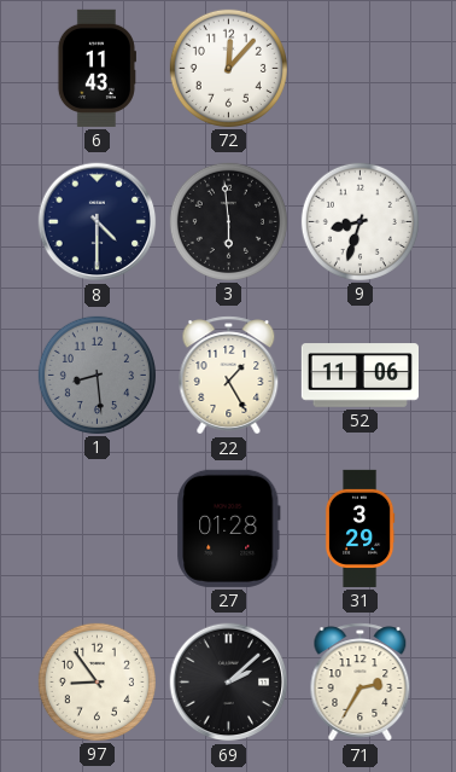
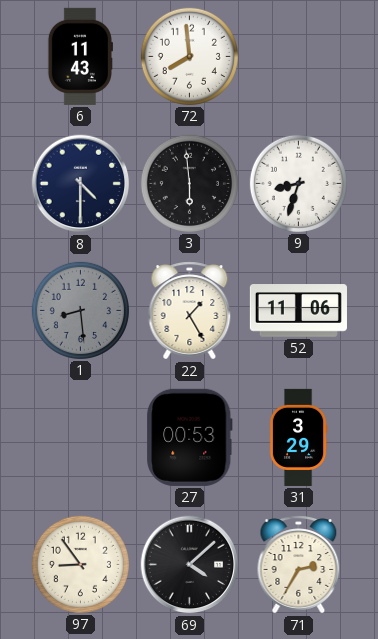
72: 12:07 -> 7:59 (189, 56)
27: 01:28 -> 00:53 (190, 437)
69: 2:08 -> 4:08 (190, 565)
